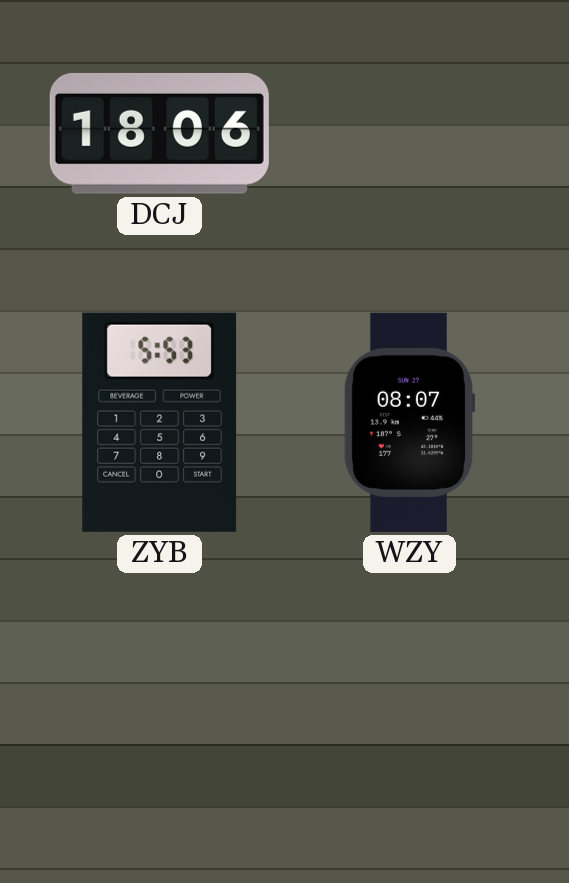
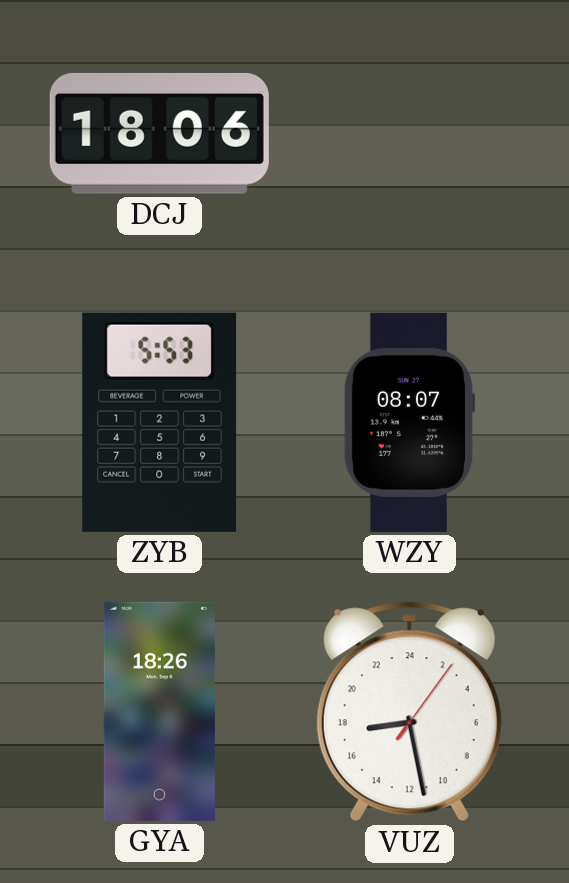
GYA: none -> 18:26 (159, 711)
VUZ: none -> 17:28 (409, 712)
